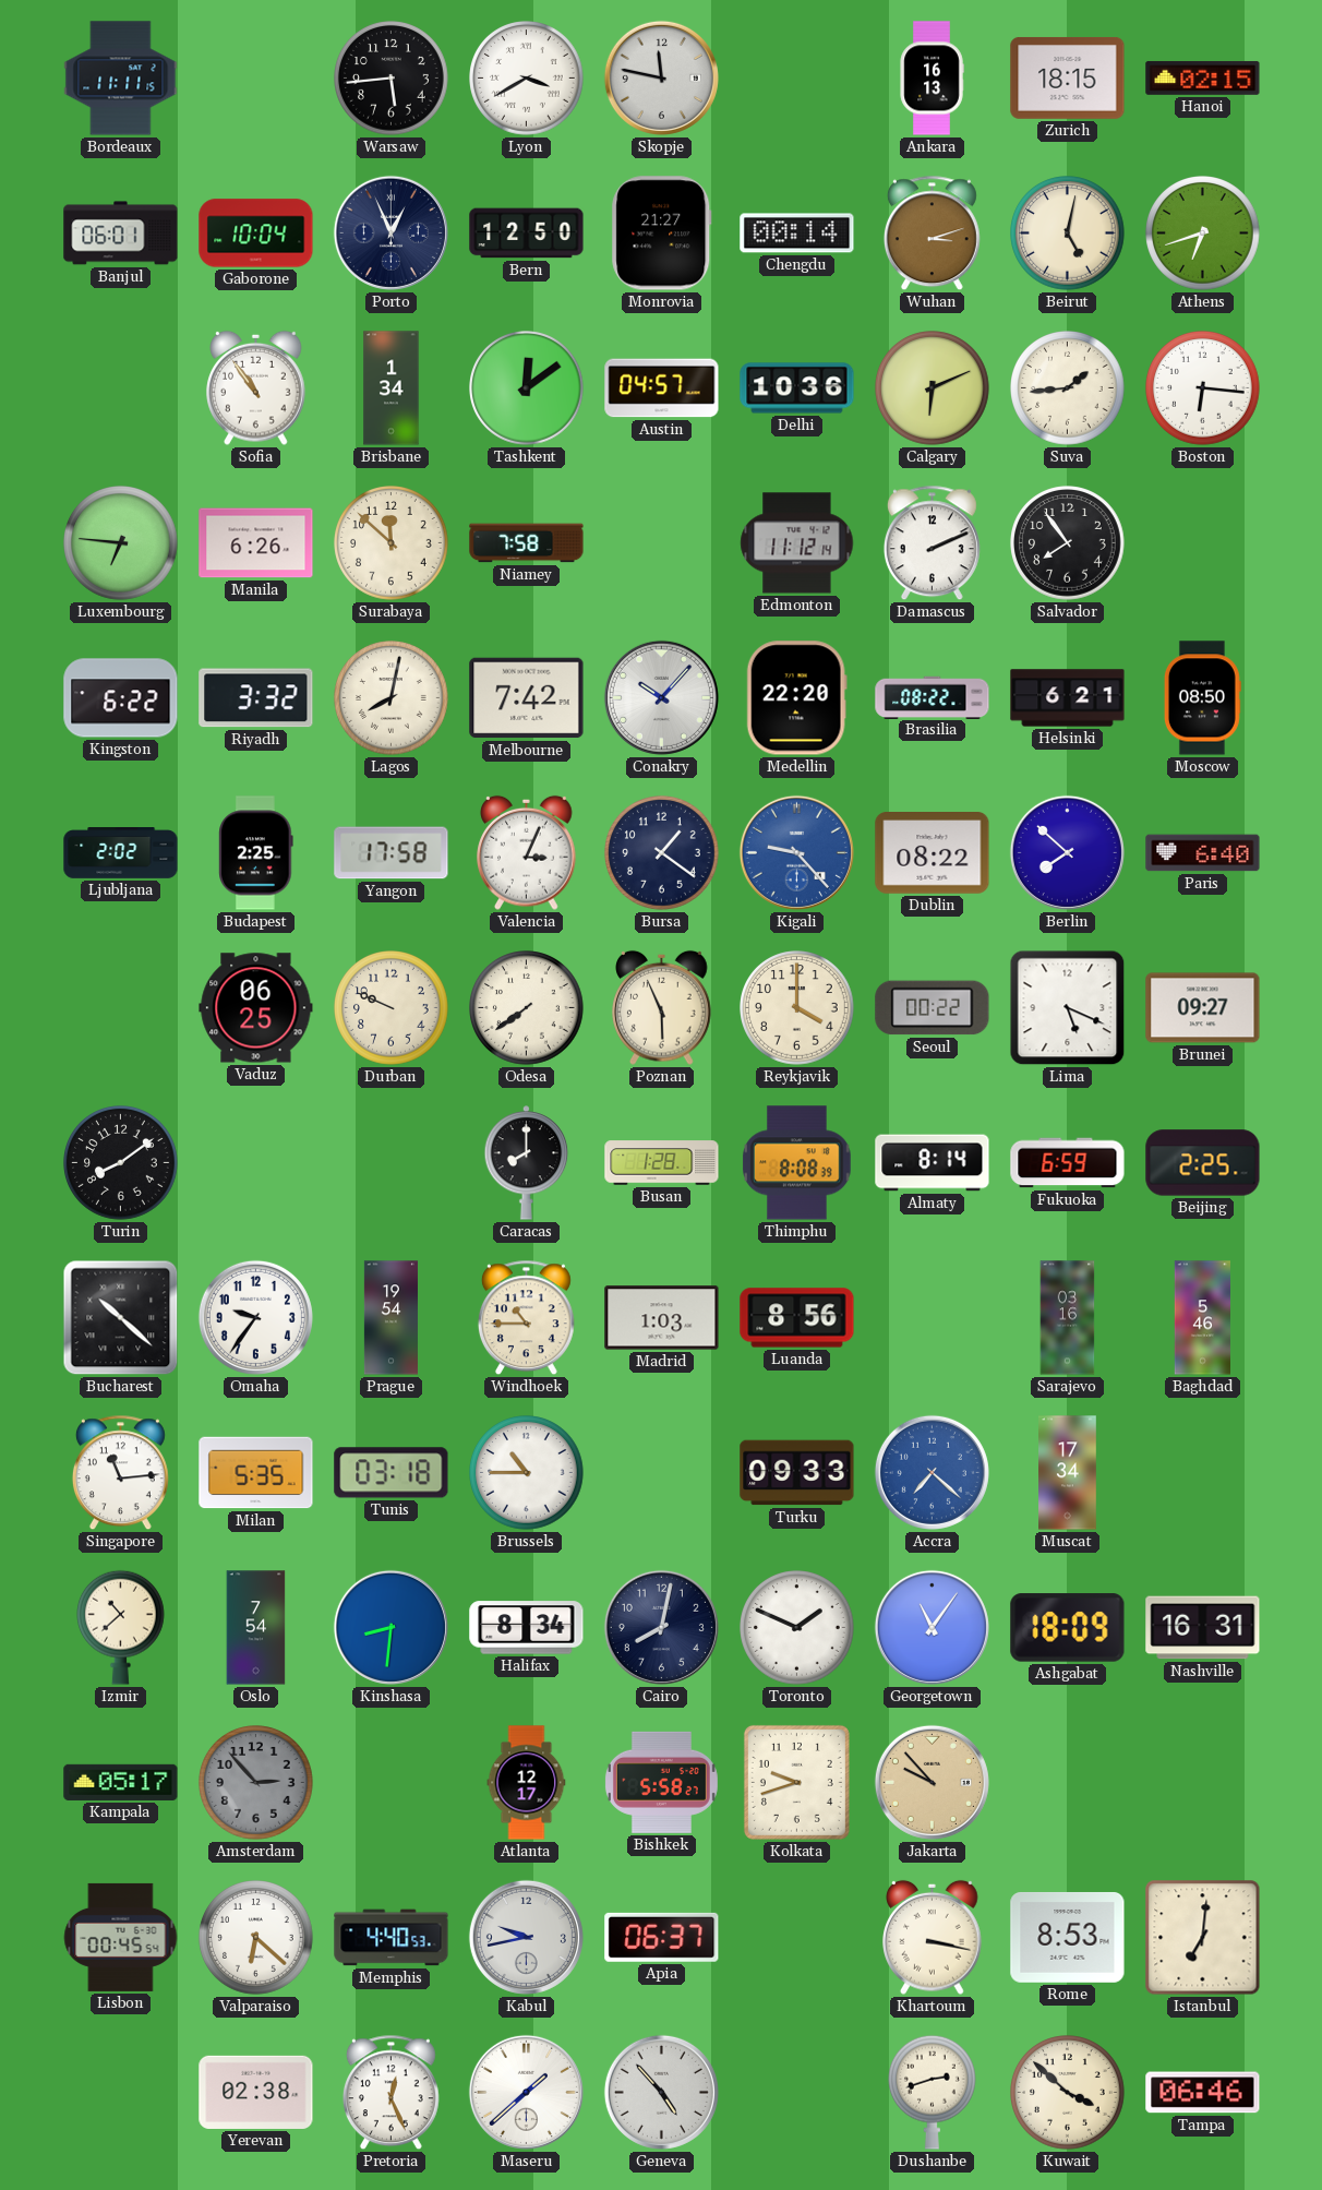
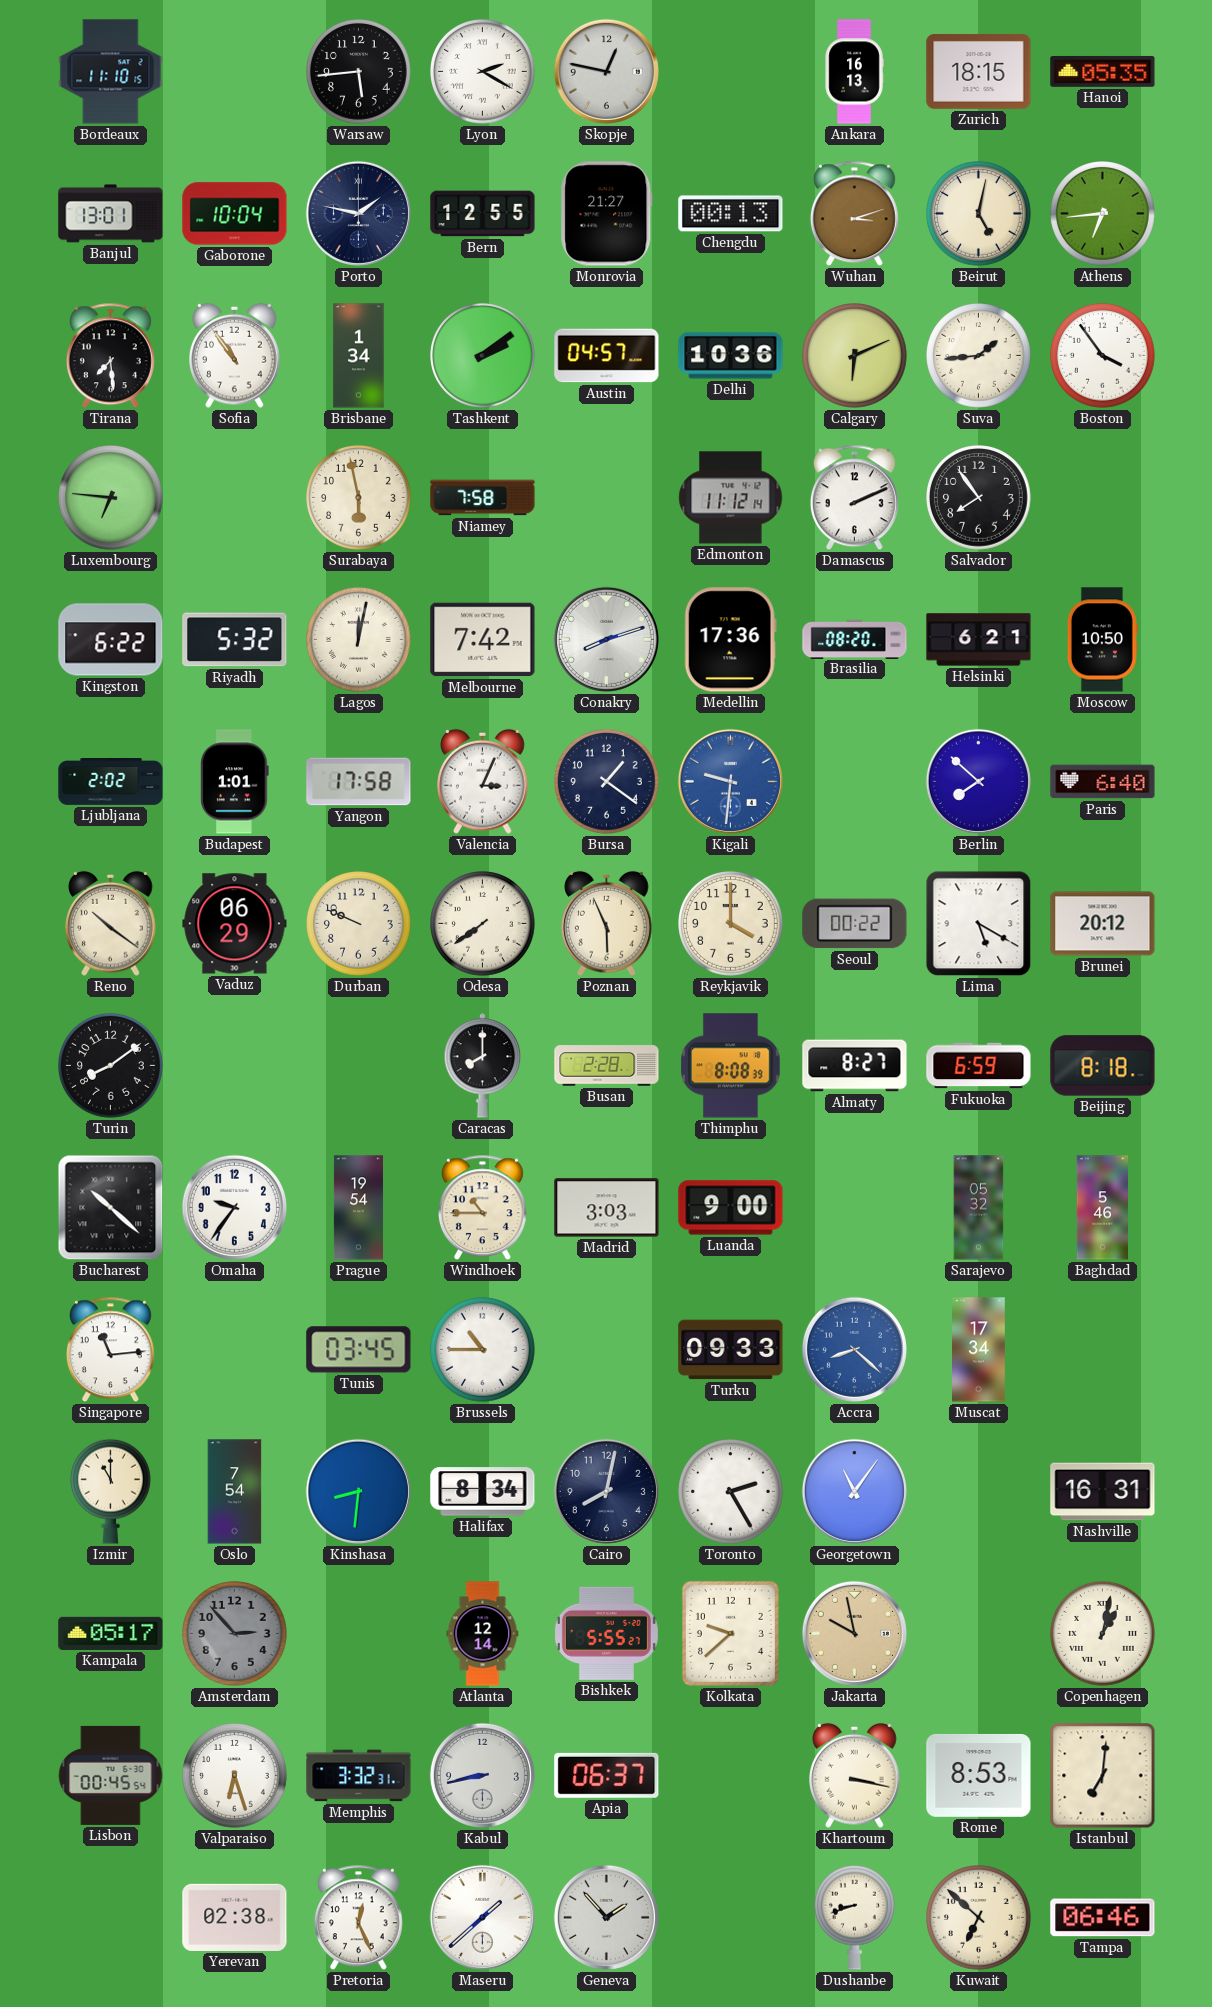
Bordeaux: 11:11 -> 11:10 (111, 72)
Lyon: 3:40 -> 2:20 (483, 72)
Skopje: 11:47 -> 12:47 (606, 71)
Hanoi: 02:15 -> 05:35 (1103, 71)
Banjul: 06:01 -> 13:01 (111, 214)
Porto: 12:56 -> 1:47 (358, 213)
Bern: 12:50 -> 12:55 (483, 214)
Chengdu: 00:14 -> 00:13 (731, 214)
Athens: 6:42 -> 6:44 (1103, 214)
Tirana: none -> 7:29 (110, 356)
Tashkent: 12:09 -> 2:09 (483, 356)
Boston: 6:16 -> 3:54 (1103, 356)
Manila: 6:26 -> none (256, 543)
Surabaya: 11:52 -> 5:58 (359, 498)
Riyadh: 3:32 -> 5:32 (235, 640)
Lagos: 8:02 -> 12:02 (359, 640)
Conakry: 10:07 -> 8:12 (606, 639)
Medellin: 22:20 -> 17:36 (730, 640)
Brasilia: 08:22 -> 08:20 (855, 639)
Moscow: 08:50 -> 10:50 (1102, 640)
Budapest: 2:25 -> 1:01 (235, 782)
Kigali: 9:23 -> 9:31 (730, 781)
Dublin: 08:22 -> none (933, 853)
Reno: none -> 10:21 (111, 923)
Vaduz: 06:25 -> 06:29 (235, 924)
Lima: 5:19 -> 5:20 (979, 924)
Brunei: 09:27 -> 20:12 (1103, 924)
Busan: 1:28 -> 2:28 (607, 1066)
Almaty: 8:14 -> 8:27 (855, 1066)
Beijing: 2:25 -> 8:18 (1103, 1066)
Madrid: 1:03 -> 3:03 (607, 1208)
Luanda: 8:56 -> 9:00 (731, 1208)
Sarajevo: 03:16 -> 05:32 (979, 1208)
Milan: 5:35 -> none (256, 1473)
Tunis: 03:18 -> 03:45 (359, 1350)
Accra: 7:22 -> 8:22 (854, 1349)
Izmir: 10:38 -> 11:00 (111, 1491)
Toronto: 1:49 -> 2:25 (731, 1492)
Ashgabat: 18:09 -> none (1068, 1628)
Atlanta: 12:17 -> 12:14 (483, 1634)
Bishkek: 5:58 -> 5:55 (606, 1633)
Kolkata: 9:42 -> 9:38 (730, 1633)
Jakarta: 9:53 -> 9:58 (854, 1633)
Copenhagen: none -> 1:02 (1103, 1634)
Valparaiso: 6:22 -> 6:27 (235, 1776)
Memphis: 4:40 -> 3:32 (359, 1776)
Kabul: 9:43 -> 8:43 (482, 1775)
Geneva: 4:53 -> 1:53 (606, 1917)
Dushanbe: 2:42 -> 8:42 (855, 1917)
Kuwait: 3:52 -> 6:52 (979, 1918)
